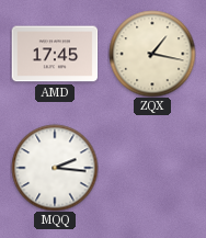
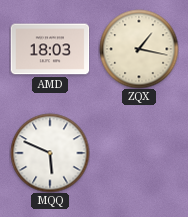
AMD: 17:45 -> 18:03 (50, 49)
MQQ: 2:16 -> 5:49 (50, 153)
